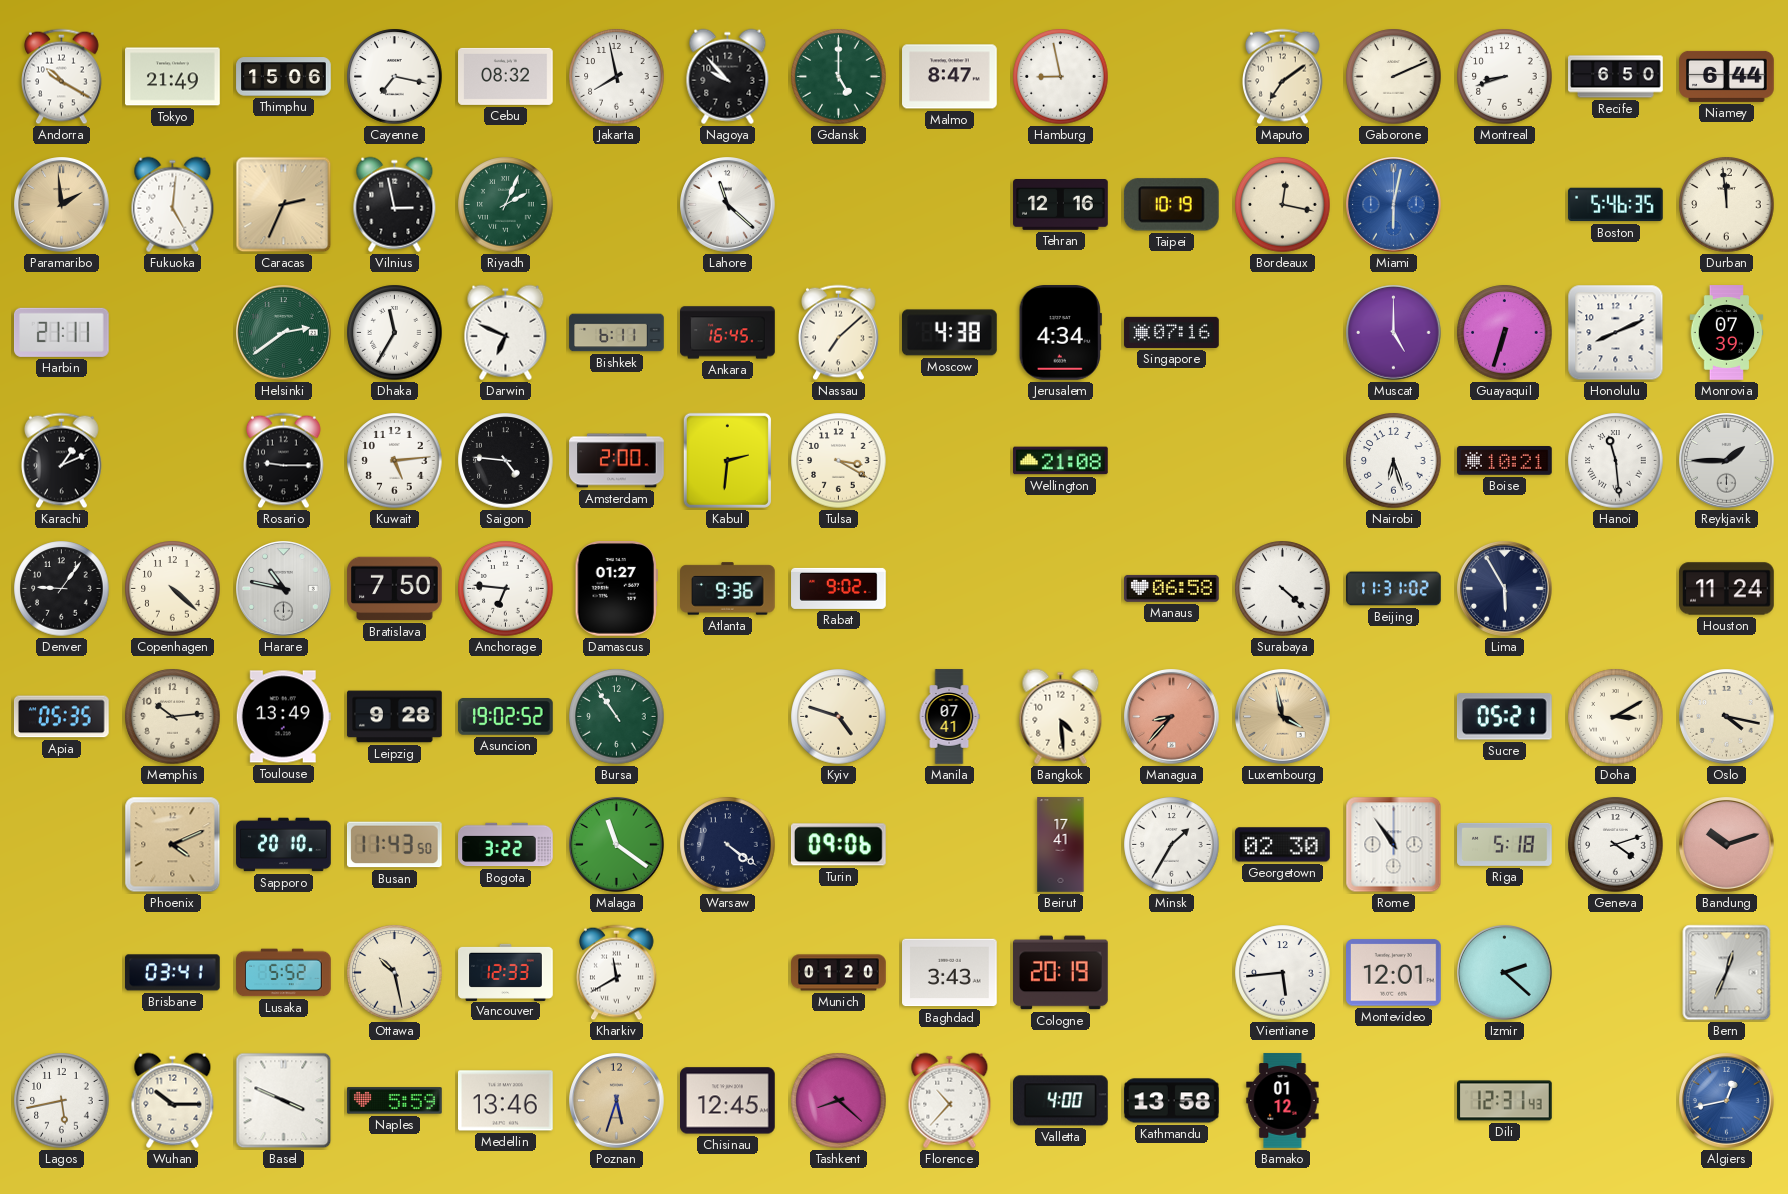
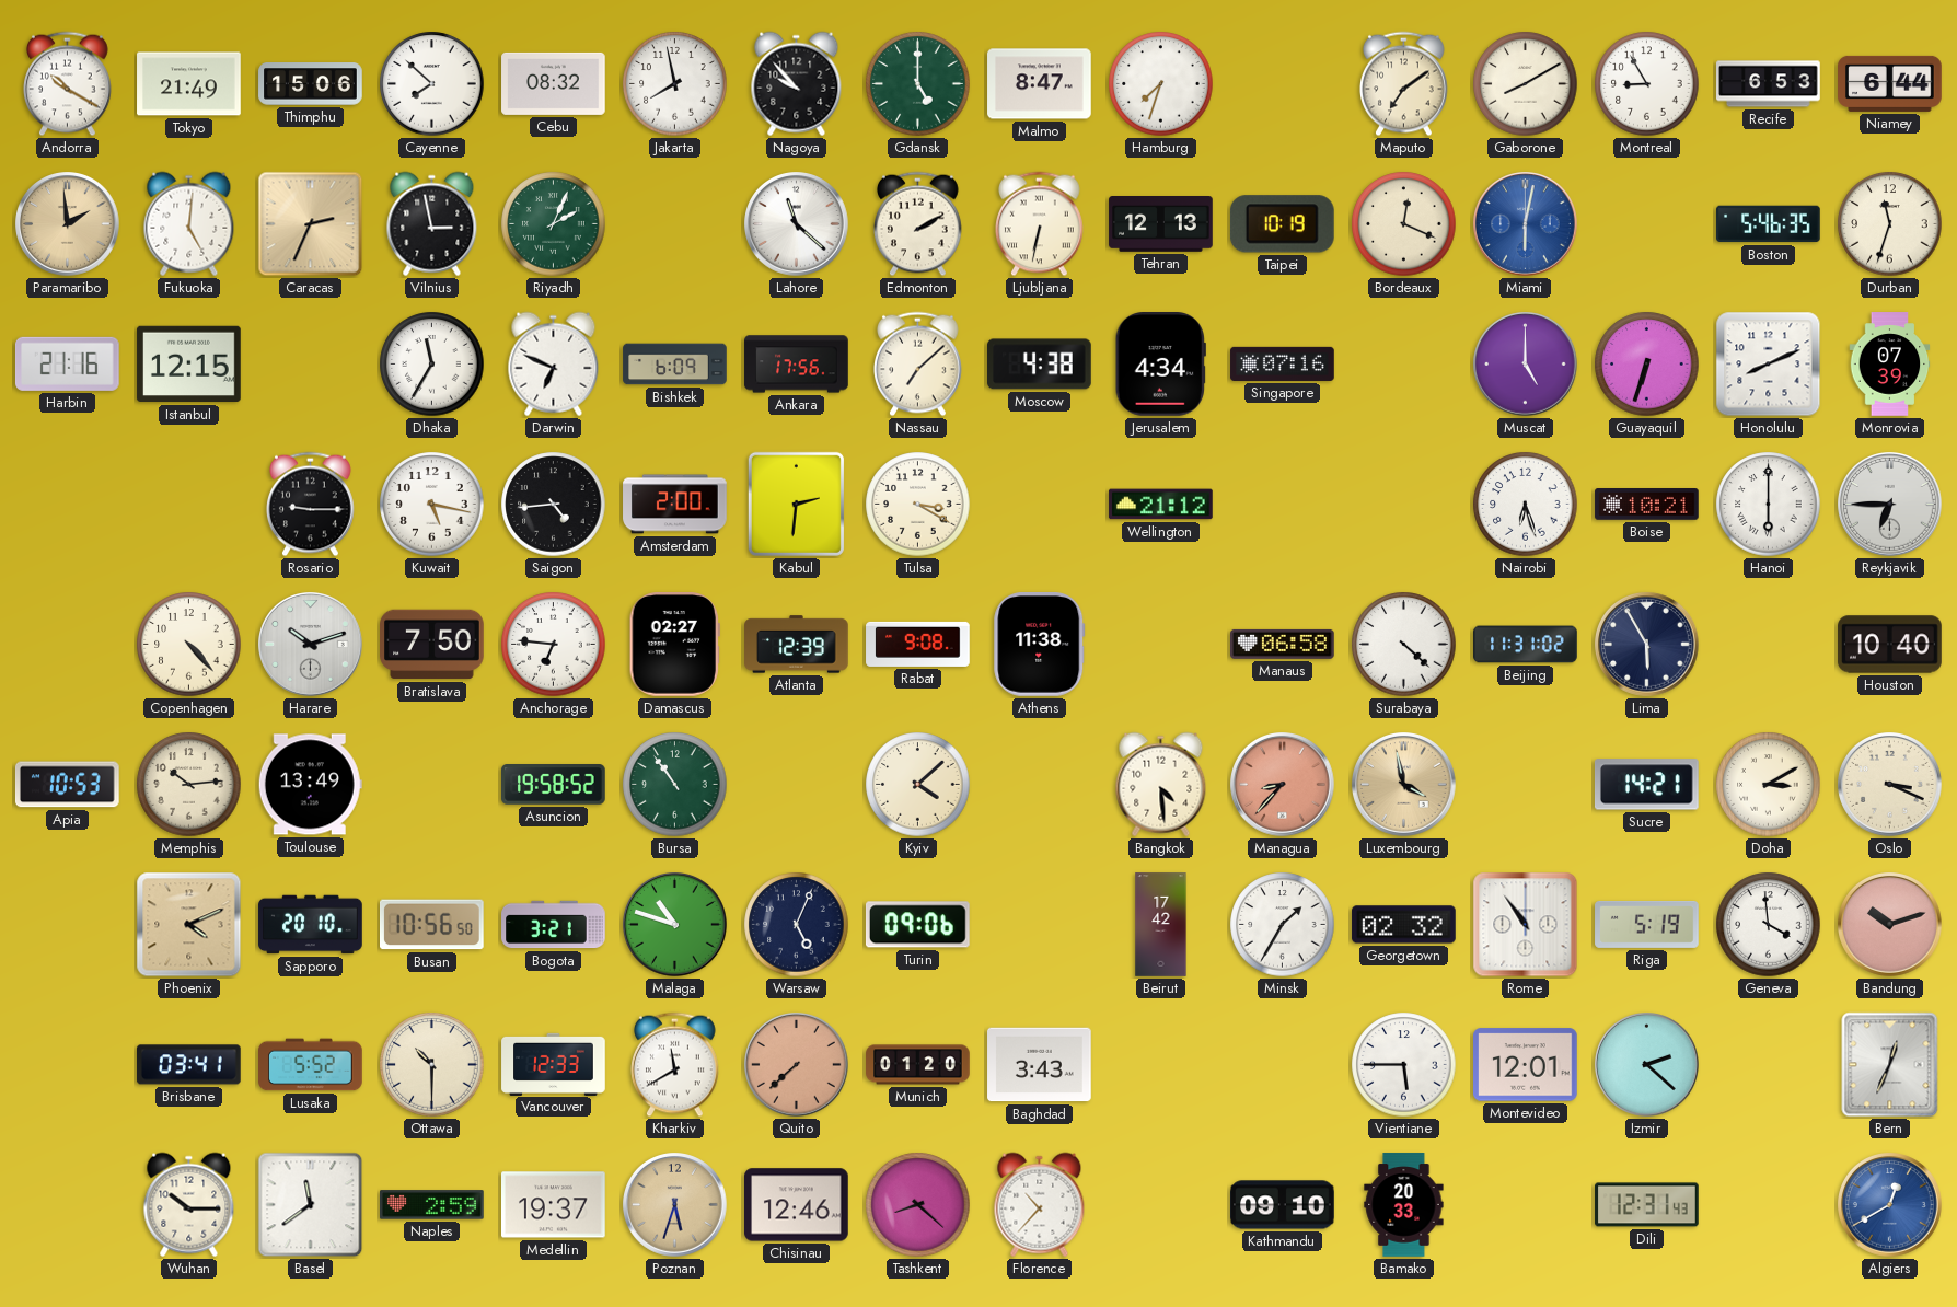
Cayenne: 7:17 -> 7:52 (432, 84)
Hamburg: 8:58 -> 7:33 (1161, 84)
Gaborone: 2:11 -> 8:10 (1526, 84)
Montreal: 8:42 -> 8:55 (1647, 84)
Recife: 6:50 -> 6:53 (1769, 84)
Edmonton: none -> 2:10 (918, 224)
Ljubljana: none -> 6:32 (1040, 224)
Tehran: 12:16 -> 12:13 (1161, 224)
Bordeaux: 12:17 -> 12:19 (1404, 224)
Durban: 11:59 -> 11:33 (1890, 224)
Harbin: 21:11 -> 21:16 (67, 363)
Istanbul: none -> 12:15 (189, 365)
Helsinki: 2:39 -> none (284, 333)
Bishkek: 6:11 -> 6:09 (675, 365)
Ankara: 16:45 -> 17:56 (797, 365)
Karachi: 1:11 -> none (62, 461)
Kuwait: 5:14 -> 5:17 (432, 505)
Saigon: 4:46 -> 4:44 (554, 505)
Wellington: 21:08 -> 21:12 (1161, 505)
Hanoi: 11:29 -> 6:00 (1769, 505)
Reykjavik: 1:45 -> 6:45 (1890, 505)
Denver: 9:06 -> none (62, 589)
Copenhagen: 4:22 -> 4:23 (189, 645)
Harare: 10:47 -> 10:12 (311, 645)
Damascus: 01:27 -> 02:27 (674, 645)
Atlanta: 9:36 -> 12:39 (797, 645)
Rabat: 9:02 -> 9:08 (918, 644)
Athens: none -> 11:38 (1040, 645)
Houston: 11:24 -> 10:40 (1890, 645)
Apia: 05:35 -> 10:53 (67, 785)
Leipzig: 9:28 -> none (395, 717)
Asuncion: 19:02 -> 19:58 (554, 785)
Kyiv: 4:48 -> 4:08 (918, 785)
Manila: 07:41 -> none (949, 717)
Sucre: 05:21 -> 14:21 (1646, 785)
Oslo: 4:17 -> 3:19 (1890, 785)
Busan: 11:43 -> 10:56 (432, 925)
Bogota: 3:22 -> 3:21 (554, 925)
Malaga: 11:21 -> 10:48 (675, 925)
Warsaw: 4:21 -> 5:04 (797, 925)
Beirut: 17:41 -> 17:42 (1161, 925)
Georgetown: 02:30 -> 02:32 (1404, 925)
Riga: 5:18 -> 5:19 (1647, 924)
Geneva: 4:12 -> 3:59 (1769, 925)
Ottawa: 10:28 -> 10:30 (432, 1065)
Quito: none -> 7:38 (797, 1065)
Cologne: 20:19 -> none (1061, 973)
Vientiane: 5:44 -> 5:45 (1404, 1065)
Lagos: 5:43 -> none (62, 1101)
Basel: 3:49 -> 11:39 (311, 1205)
Naples: 5:59 -> 2:59 (432, 1205)
Medellin: 13:46 -> 19:37 (554, 1205)
Chisinau: 12:45 -> 12:46 (797, 1205)
Valletta: 4:00 -> none (1061, 1101)
Kathmandu: 13:58 -> 09:10 (1283, 1205)
Bamako: 01:12 -> 20:33 (1404, 1205)
Algiers: 12:43 -> 12:40 (1890, 1205)
